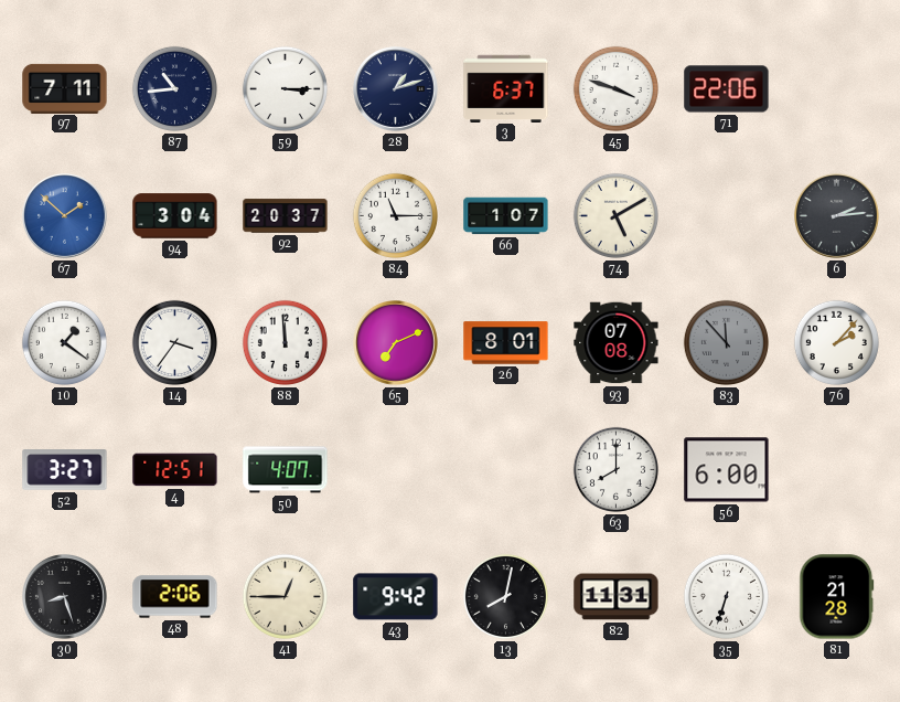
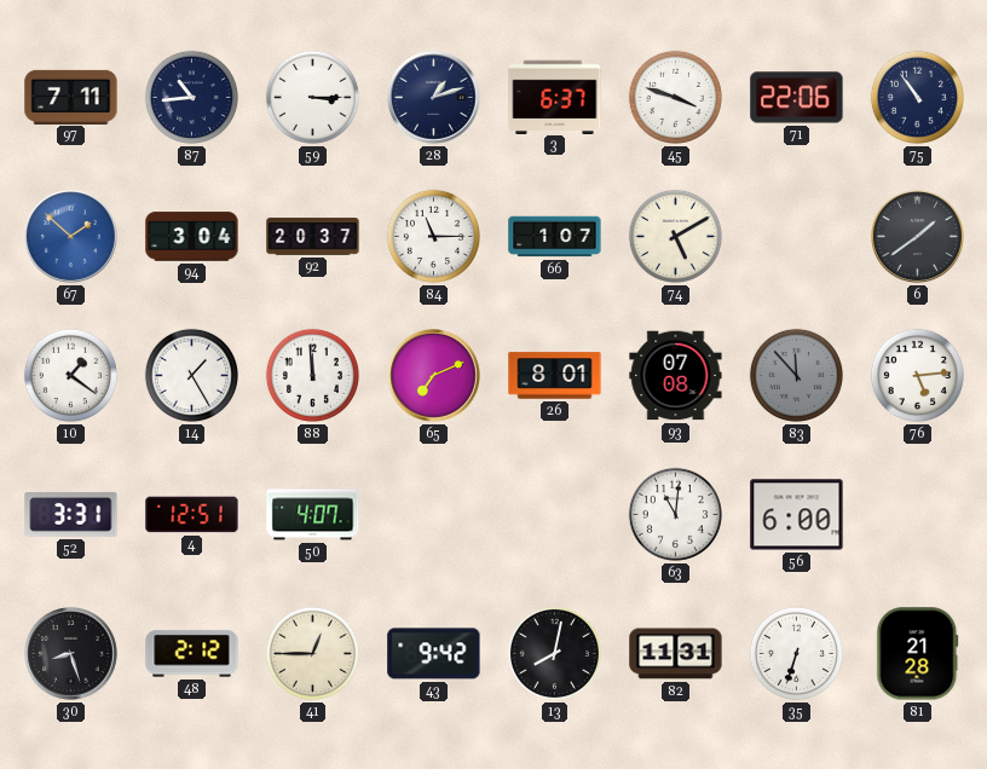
75: none -> 10:54 (917, 97)
6: 2:14 -> 1:39 (918, 237)
14: 3:36 -> 1:25 (191, 375)
76: 2:07 -> 5:14 (917, 375)
52: 3:27 -> 3:31 (71, 515)
63: 8:00 -> 11:01 (675, 514)
48: 2:06 -> 2:12 (192, 654)
